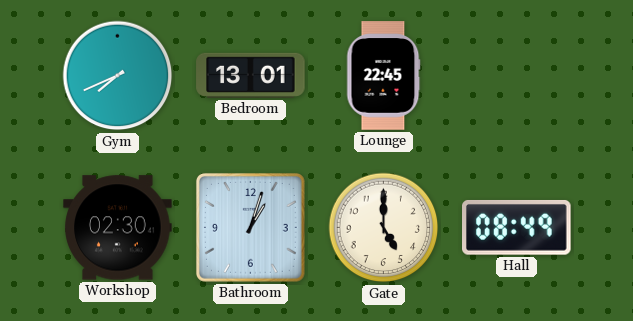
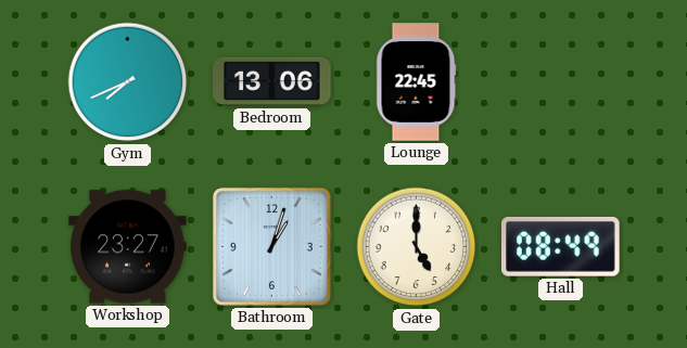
Bedroom: 13:01 -> 13:06 (272, 81)
Workshop: 02:30 -> 23:27 (128, 247)
